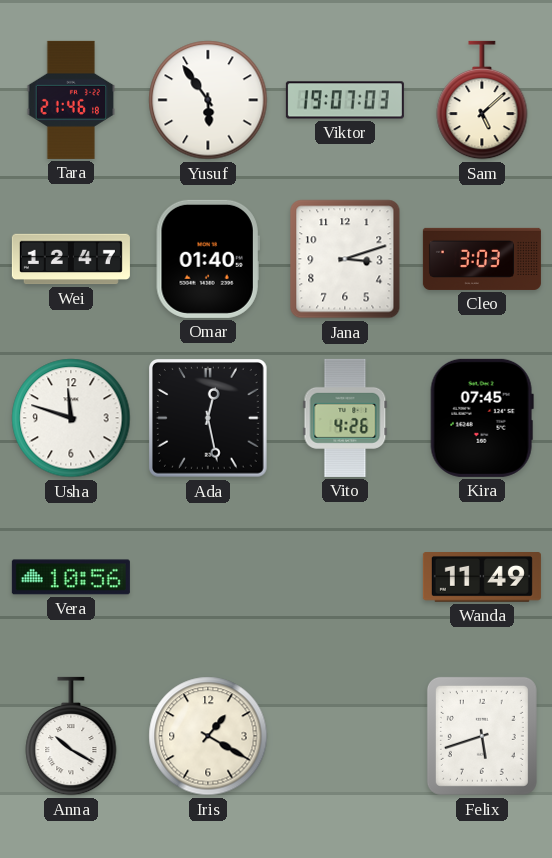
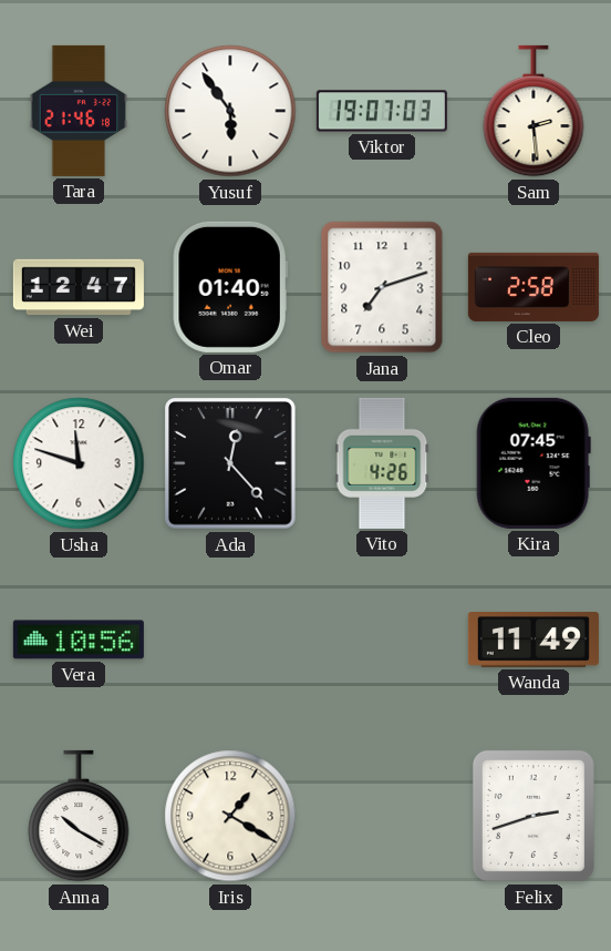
Sam: 5:08 -> 2:29 (534, 111)
Jana: 3:12 -> 7:12 (382, 287)
Cleo: 3:03 -> 2:58 (534, 287)
Ada: 12:28 -> 12:23 (231, 464)
Felix: 5:42 -> 2:42 (534, 816)
